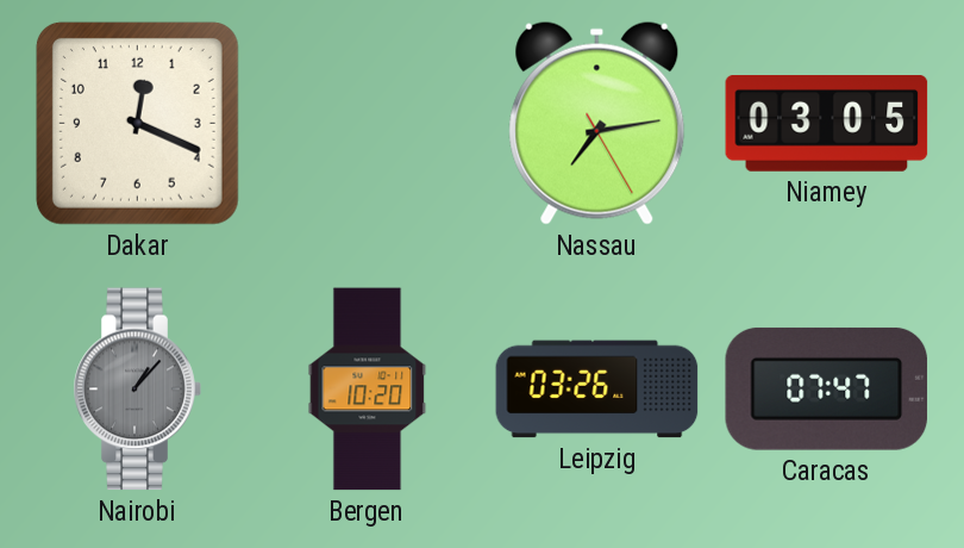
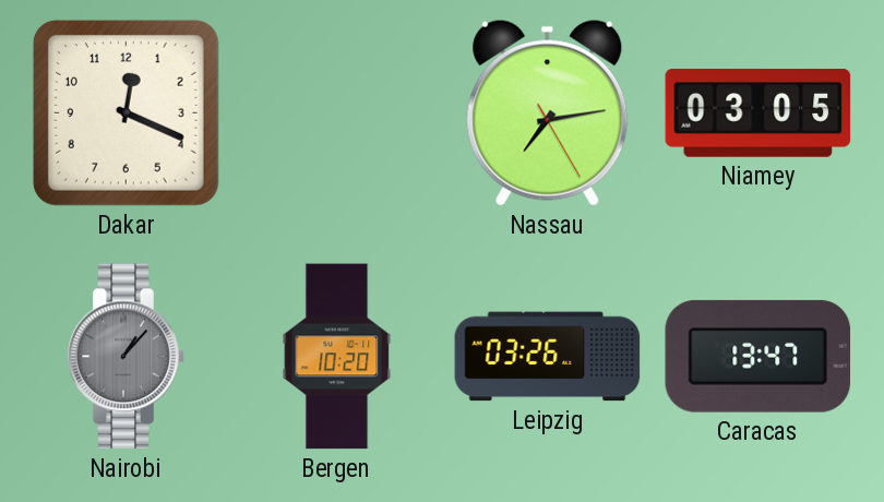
Caracas: 07:47 -> 13:47 (758, 356)
